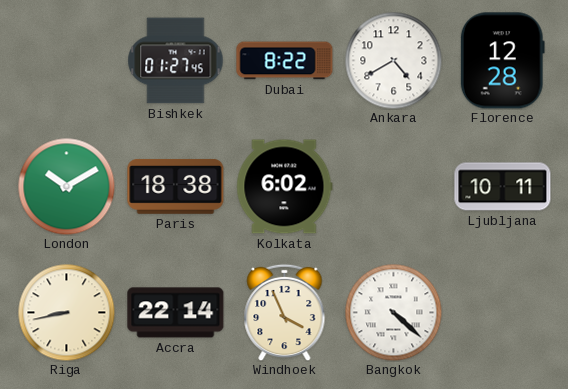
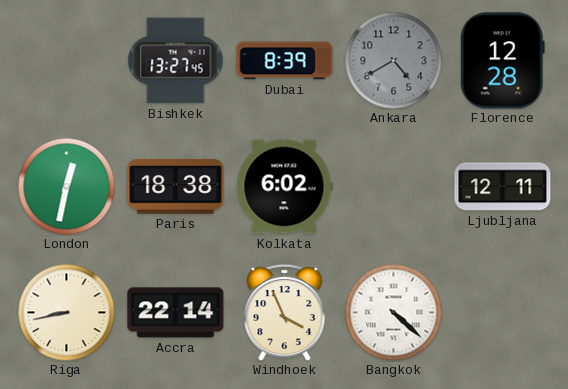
Bishkek: 01:27 -> 13:27 (176, 61)
Dubai: 8:22 -> 8:39 (285, 61)
Ankara dial: white -> grey (393, 60)
London: 10:10 -> 12:32 (66, 186)
Ljubljana: 10:11 -> 12:11 (503, 187)
